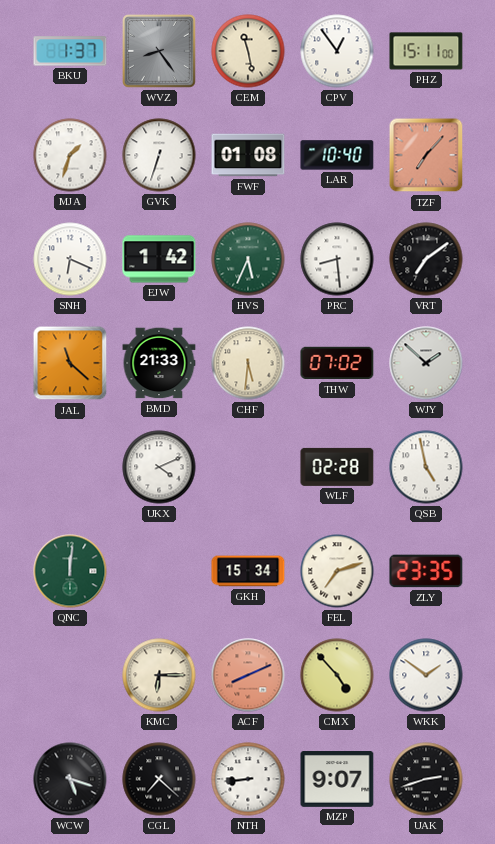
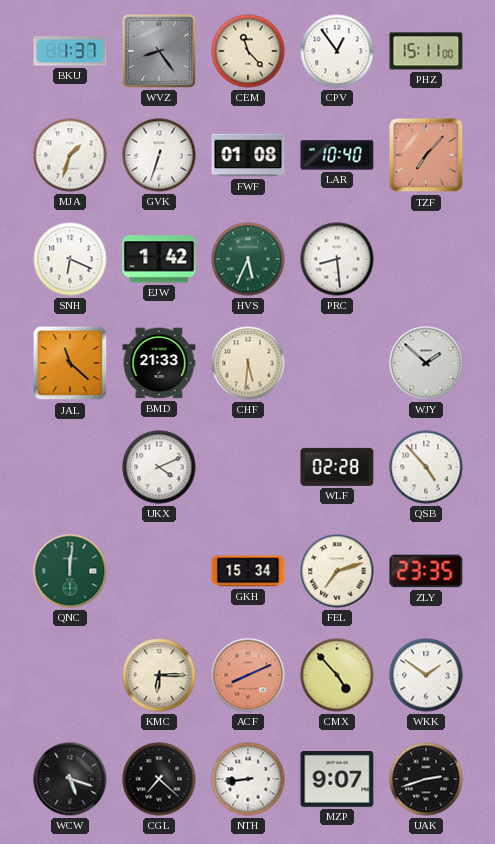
CEM: 11:28 -> 11:23 (248, 51)
VRT: 7:09 -> none (426, 259)
THW: 07:02 -> none (337, 363)
QSB: 4:58 -> 4:53 (426, 467)
